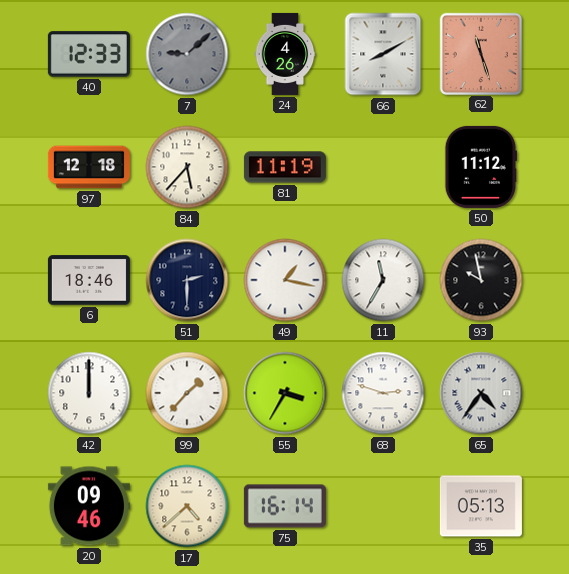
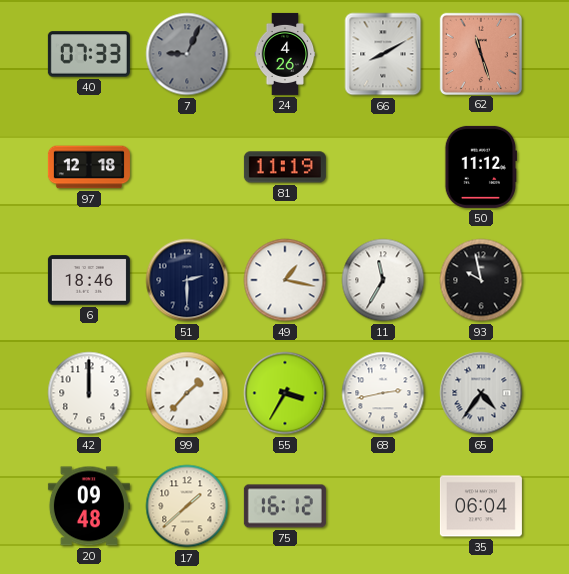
40: 12:33 -> 07:33 (89, 54)
7: 9:08 -> 9:04 (187, 54)
84: 5:37 -> none (187, 167)
68: 2:48 -> 2:43 (383, 393)
20: 09:46 -> 09:48 (89, 506)
17: 4:38 -> 1:38 (187, 506)
75: 16:14 -> 16:12 (285, 506)
35: 05:13 -> 06:04 (481, 506)
